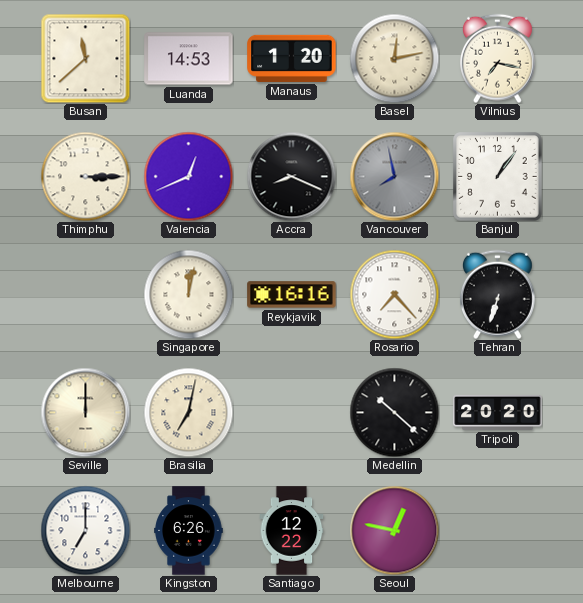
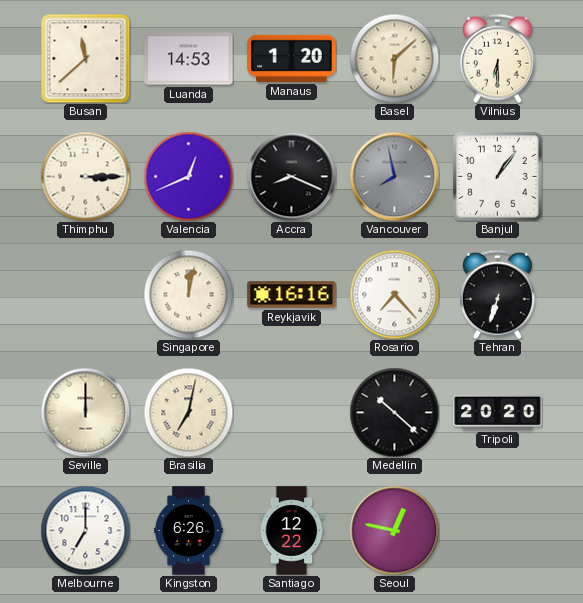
Basel: 12:13 -> 6:08 (394, 58)
Vilnius: 7:17 -> 6:30 (497, 58)
